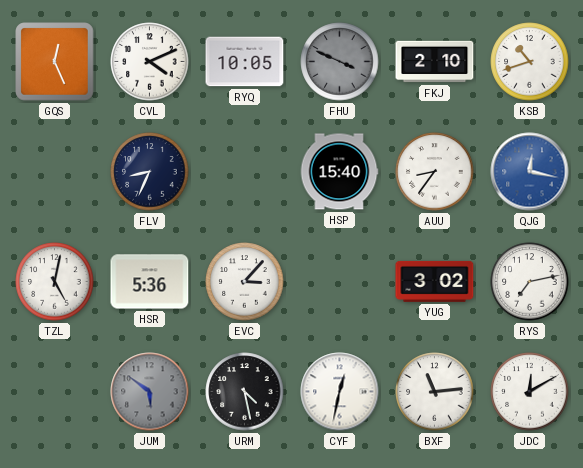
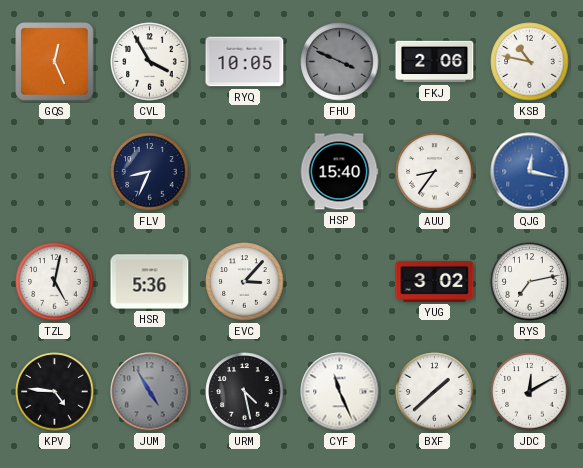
CVL: 4:11 -> 3:55 (150, 62)
FKJ: 2:10 -> 2:06 (435, 62)
KSB: 10:42 -> 10:47 (530, 62)
KPV: none -> 4:46 (55, 392)
JUM: 5:51 -> 4:55 (150, 392)
CYF: 12:32 -> 11:26 (340, 392)
BXF: 11:14 -> 1:38 (435, 392)
